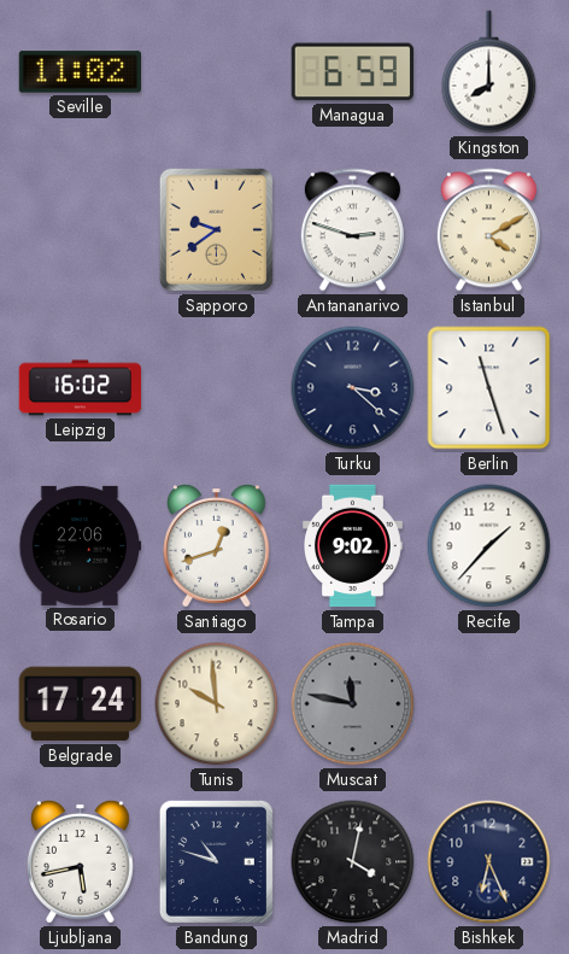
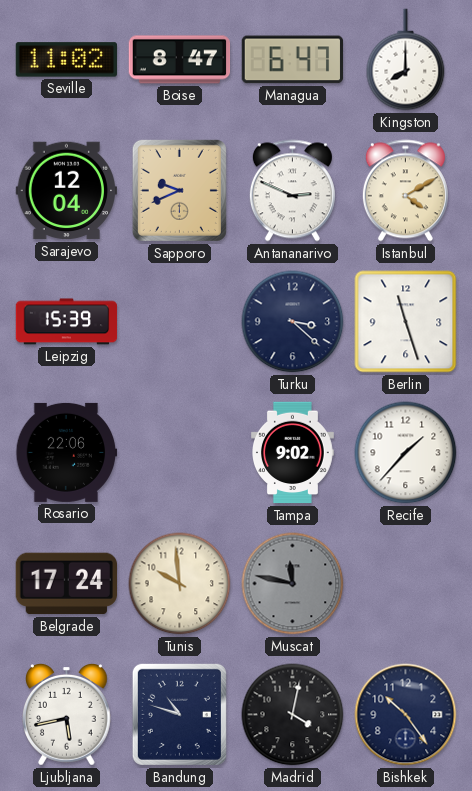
Boise: none -> 8:47 (180, 60)
Managua: 6:59 -> 6:47 (292, 60)
Sarajevo: none -> 12:04 (66, 191)
Sapporo: 9:39 -> 9:41 (179, 190)
Antananarivo: 2:48 -> 2:49 (292, 191)
Leipzig: 16:02 -> 15:39 (67, 322)
Santiago: 12:42 -> none (217, 546)
Bishkek: 6:26 -> 10:24 (406, 715)
